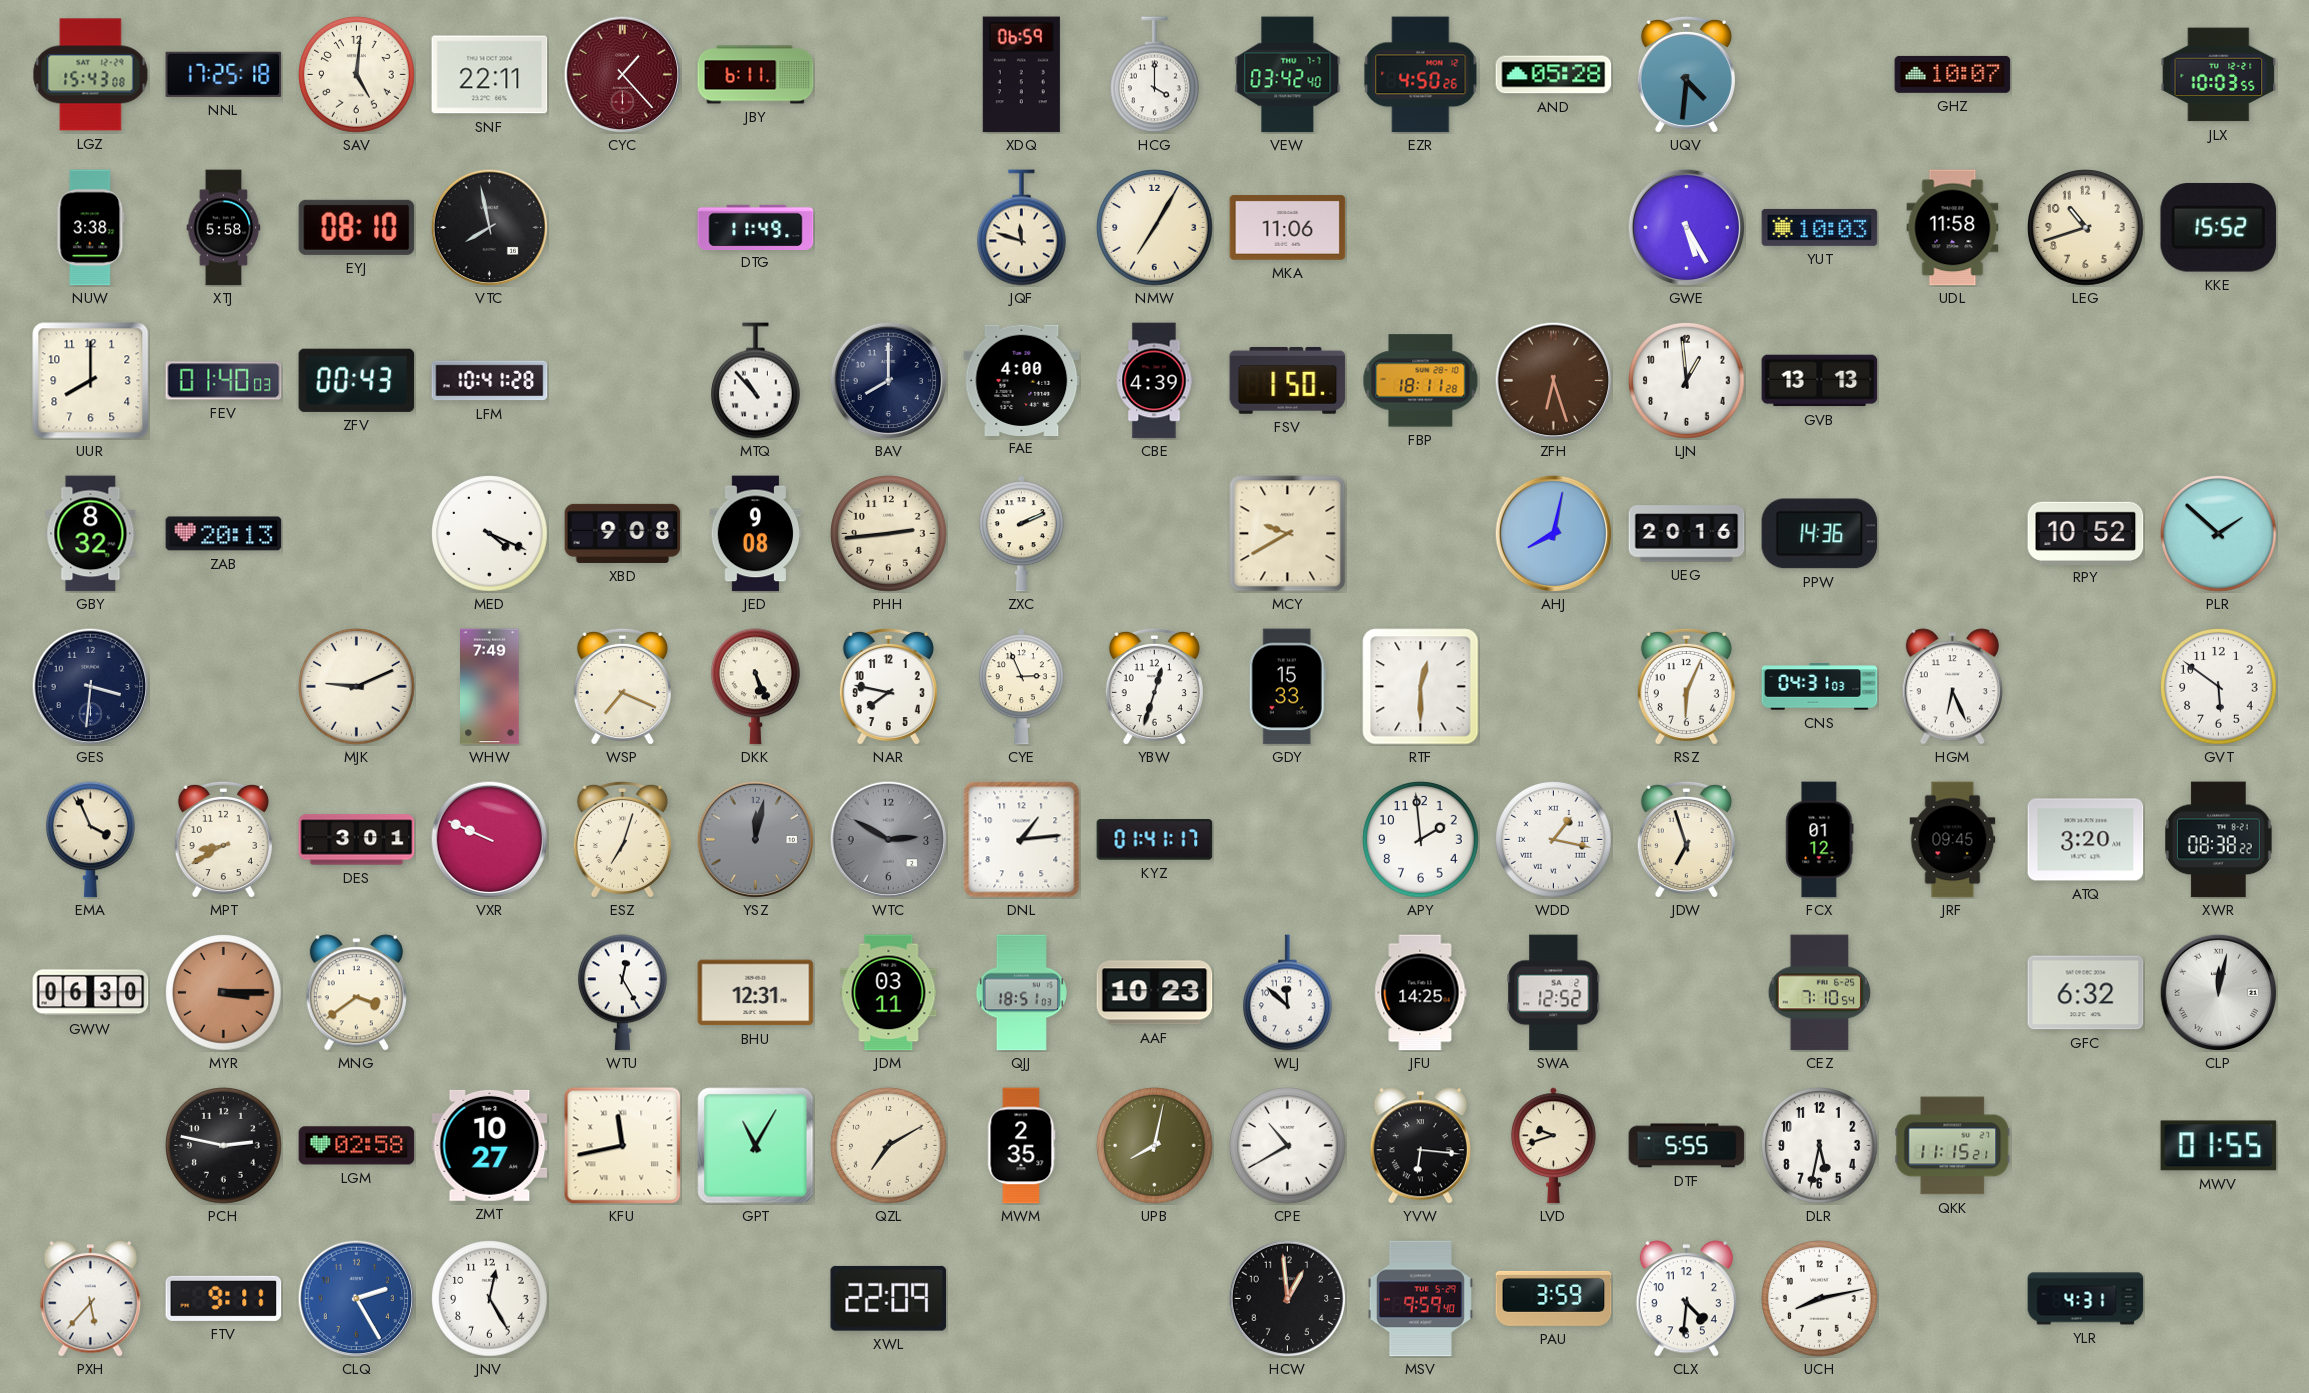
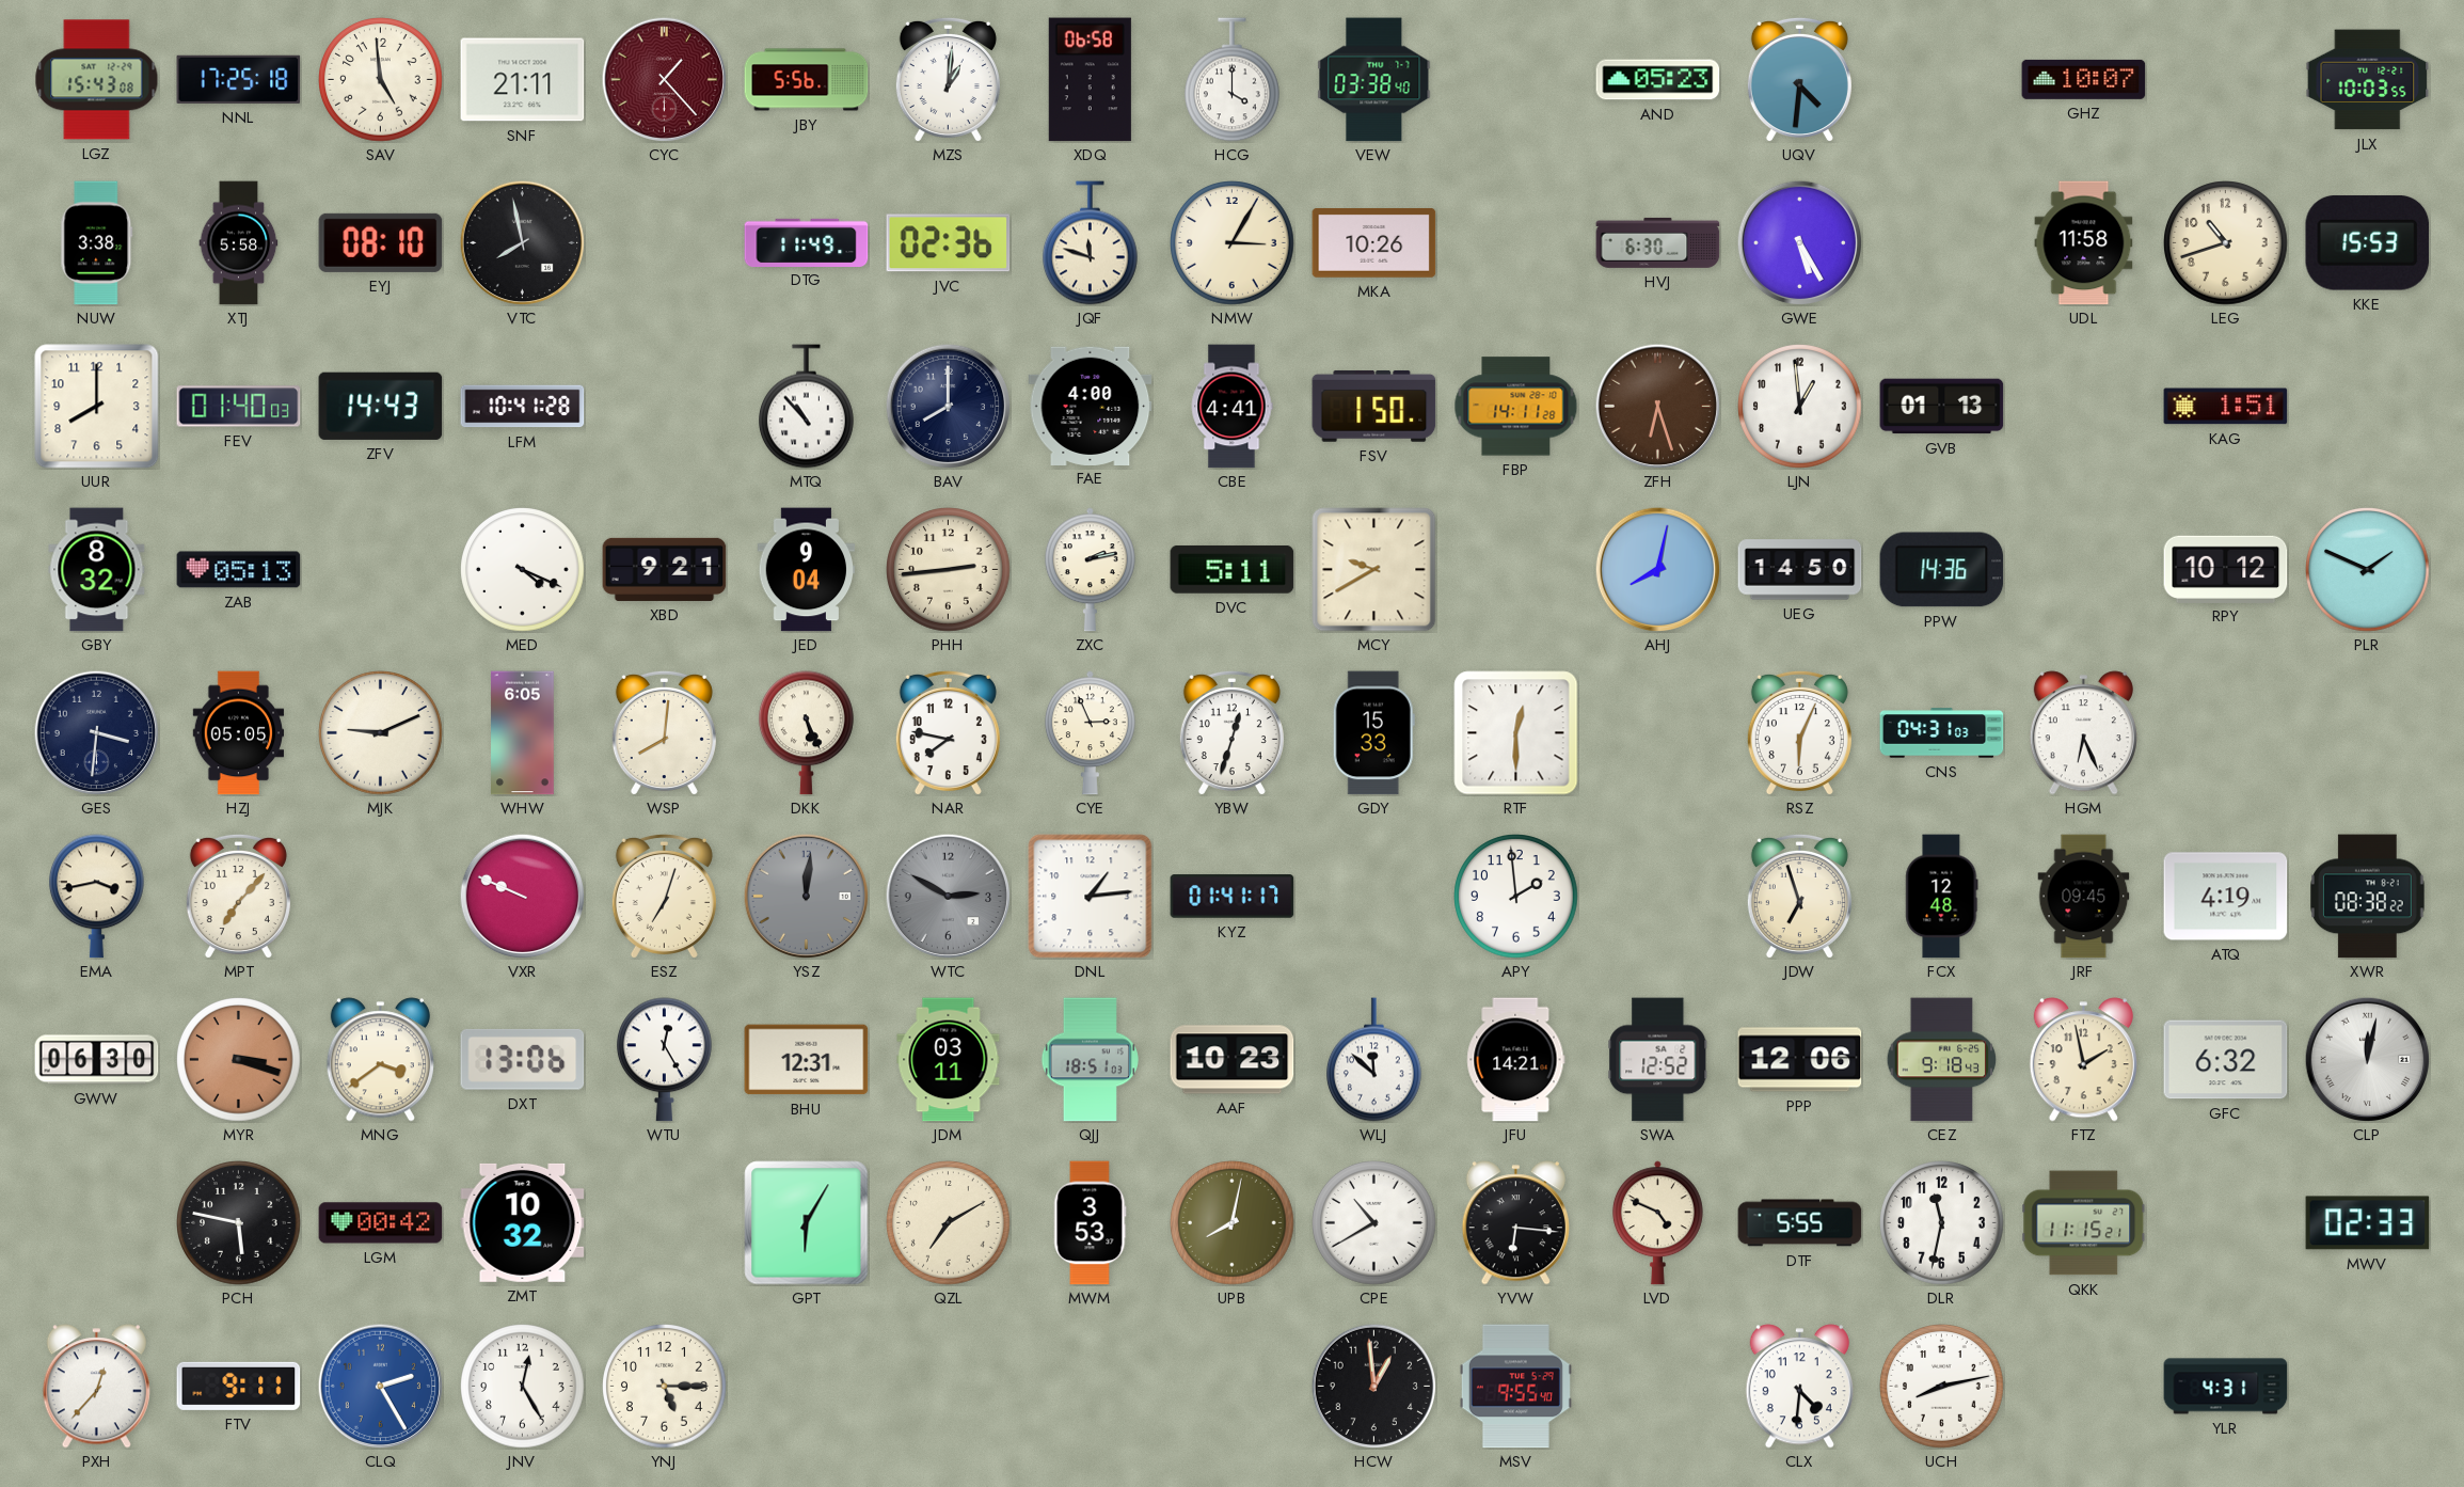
SAV: 5:01 -> 4:59 (381, 80)
SNF: 22:11 -> 21:11 (523, 80)
JBY: 6:11 -> 5:56 (807, 80)
MZS: none -> 1:01 (948, 79)
XDQ: 06:59 -> 06:58 (1090, 80)
VEW: 03:42 -> 03:38 (1374, 80)
EZR: 4:50 -> none (1421, 75)
AND: 05:28 -> 05:23 (1658, 80)
JVC: none -> 02:36 (949, 243)
NMW: 7:05 -> 3:05 (1233, 243)
MKA: 11:06 -> 10:26 (1374, 243)
HVJ: none -> 6:30 (1658, 242)
YUT: 10:03 -> none (1820, 227)
KKE: 15:52 -> 15:53 (2368, 243)
ZFV: 00:43 -> 14:43 (381, 406)
CBE: 4:39 -> 4:41 (1231, 407)
FBP: 18:11 -> 14:11 (1516, 407)
GVB: 13:13 -> 01:13 (1942, 407)
KAG: none -> 1:51 (2226, 407)
ZAB: 20:13 -> 05:13 (239, 570)
XBD: 9:08 -> 9:21 (665, 569)
JED: 9:08 -> 9:04 (807, 570)
ZXC: 2:11 -> 2:13 (1090, 570)
DVC: none -> 5:11 (1233, 569)
UEG: 20:16 -> 14:50 (1800, 570)
RPY: 10:52 -> 10:12 (2226, 569)
PLR: 1:52 -> 1:49 (2368, 570)
HZJ: none -> 05:05 (239, 733)
WHW: 7:49 -> 6:05 (523, 733)
WSP: 7:19 -> 8:01 (664, 732)
GVT: 5:51 -> none (2219, 687)
EMA: 3:56 -> 3:43 (97, 897)
MPT: 8:40 -> 7:07 (238, 896)
DES: 3:01 -> none (357, 840)
YSZ: 12:02 -> 12:01 (806, 896)
WDD: 1:17 -> none (1554, 840)
FCX: 01:12 -> 12:48 (1942, 897)
ATQ: 3:20 -> 4:19 (2226, 897)
MYR: 3:15 -> 3:18 (239, 1060)
DXT: none -> 13:06 (523, 1059)
JFU: 14:25 -> 14:21 (1516, 1060)
PPP: none -> 12:06 (1800, 1060)
CEZ: 7:10 -> 9:18 (1942, 1060)
FTZ: none -> 1:58 (2083, 1060)
PCH: 2:47 -> 5:47 (239, 1223)
LGM: 02:58 -> 00:42 (381, 1223)
ZMT: 10:27 -> 10:32 (523, 1222)
KFU: 11:43 -> none (623, 1146)
GPT: 11:05 -> 6:05 (807, 1223)
MWM: 2:35 -> 3:53 (1091, 1223)
LVD: 9:42 -> 4:49 (1657, 1223)
DLR: 5:32 -> 11:32 (1942, 1223)
MWV: 01:55 -> 02:33 (2368, 1223)
PXH: 5:37 -> 12:37 (96, 1387)
YNJ: none -> 5:15 (665, 1387)
XWL: 22:09 -> none (889, 1298)
MSV: 9:59 -> 9:55 (1515, 1387)
PAU: 3:59 -> none (1554, 1298)
